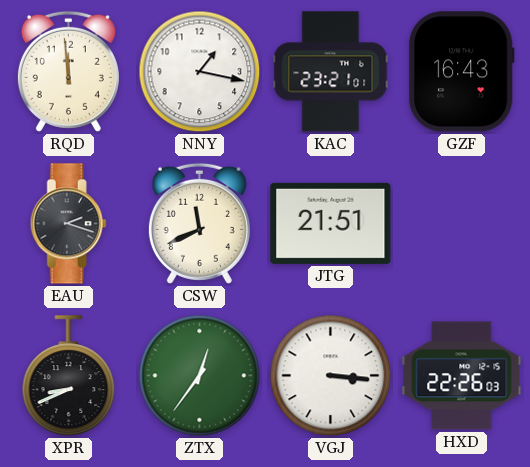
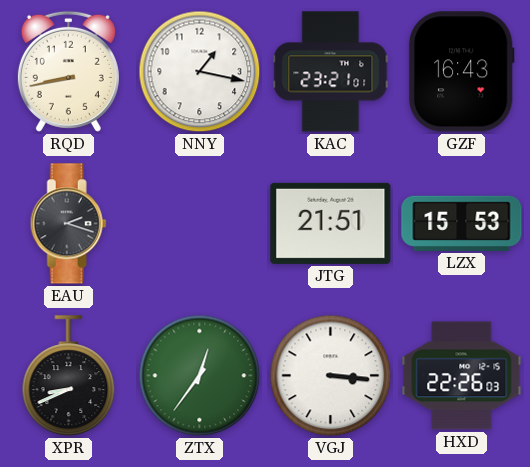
RQD: 11:59 -> 8:43 (68, 71)
CSW: 11:41 -> none (199, 223)
LZX: none -> 15:53 (462, 223)
